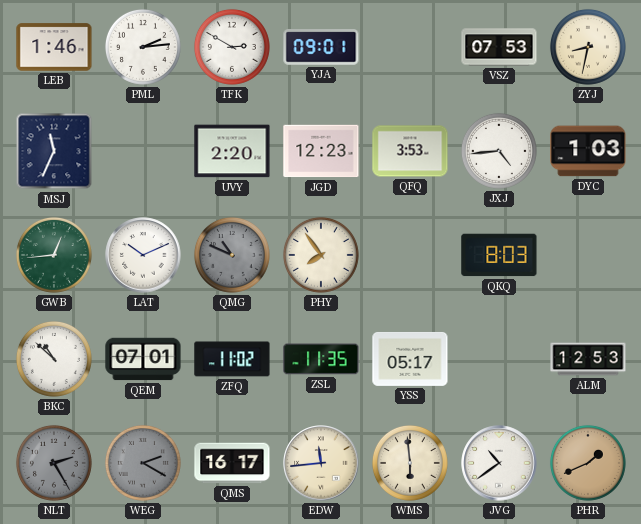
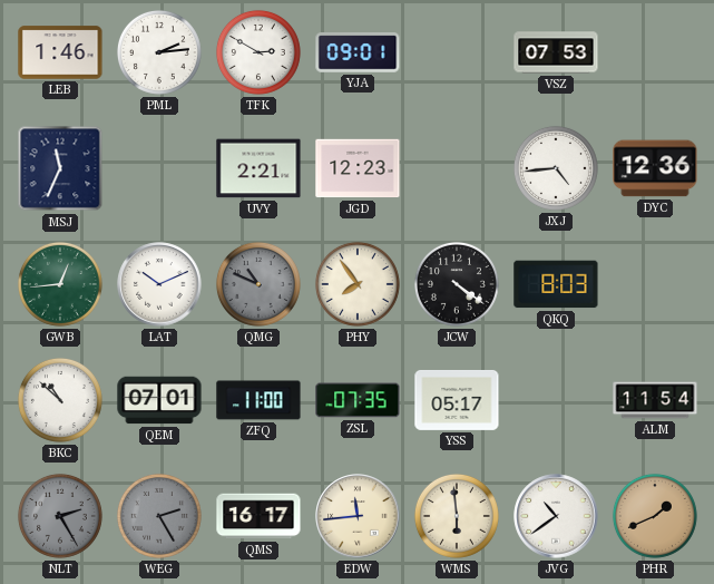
ZYJ: 8:32 -> none (588, 47)
UVY: 2:20 -> 2:21 (258, 168)
QFQ: 3:53 -> none (410, 151)
DYC: 1:03 -> 12:36 (655, 168)
JCW: none -> 4:21 (457, 284)
ZFQ: 11:02 -> 11:00 (258, 400)
ZSL: 11:35 -> 07:35 (358, 400)
ALM: 12:53 -> 11:54 (655, 400)
WEG: 2:20 -> 2:25 (159, 516)
